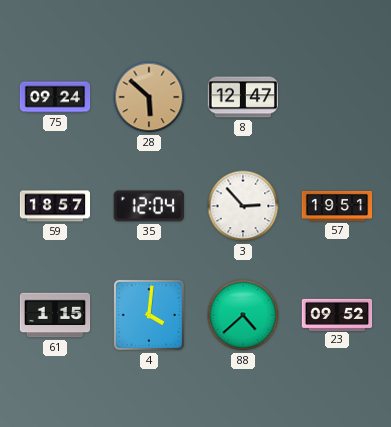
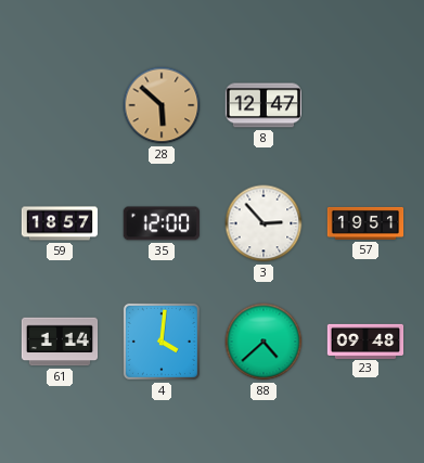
75: 09:24 -> none (55, 97)
35: 12:04 -> 12:00 (162, 223)
61: 1:15 -> 1:14 (60, 342)
23: 09:52 -> 09:48 (365, 340)
